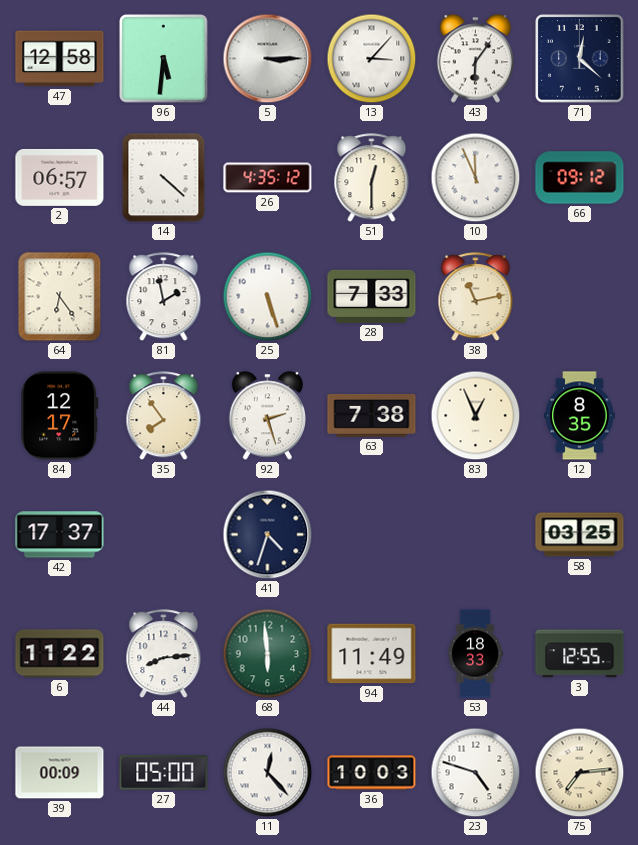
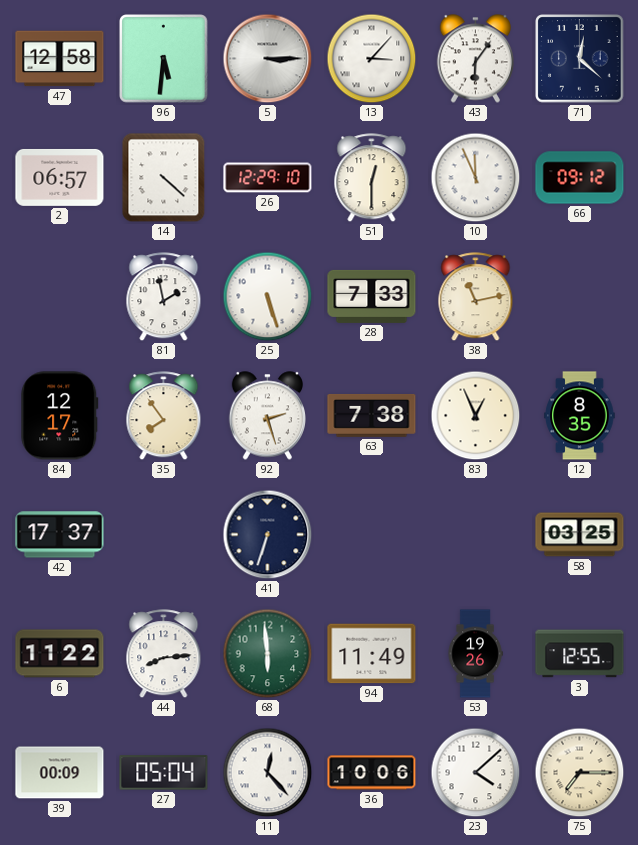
26: 4:35 -> 12:29 (268, 178)
64: 6:24 -> none (60, 297)
41: 4:33 -> 6:33 (268, 535)
53: 18:33 -> 19:26 (475, 654)
27: 05:00 -> 05:04 (164, 773)
36: 10:03 -> 10:06 (372, 773)
23: 4:48 -> 4:08 (476, 773)
75: 7:14 -> 7:15 (580, 773)
